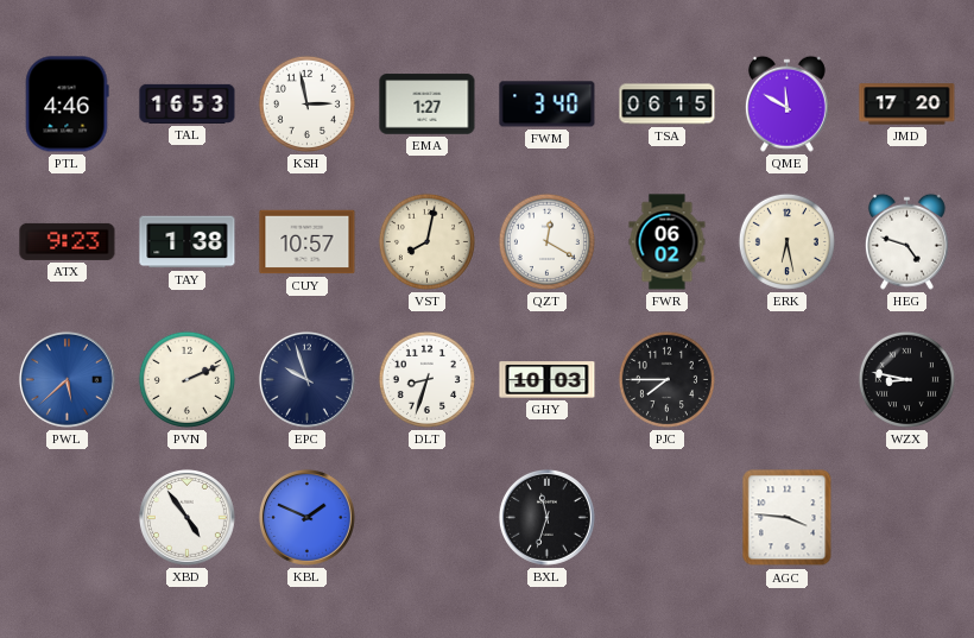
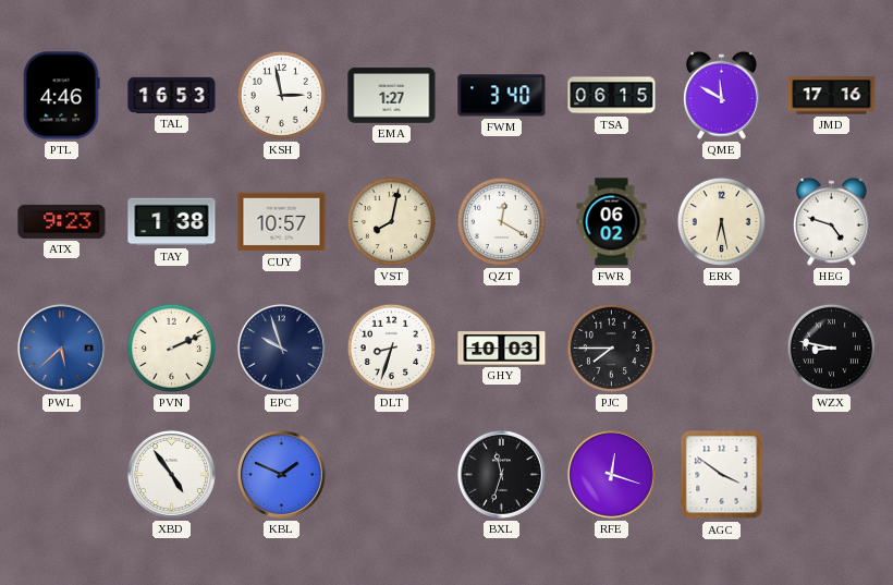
JMD: 17:20 -> 17:16 (832, 96)
RFE: none -> 12:18 (611, 474)
AGC: 3:46 -> 3:51 (722, 475)
